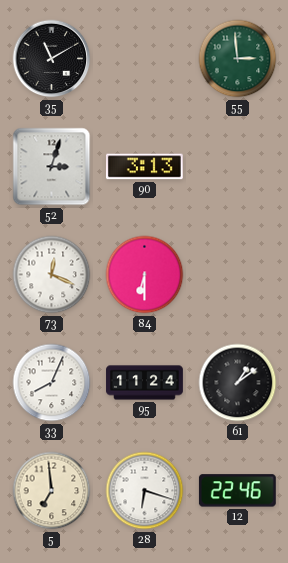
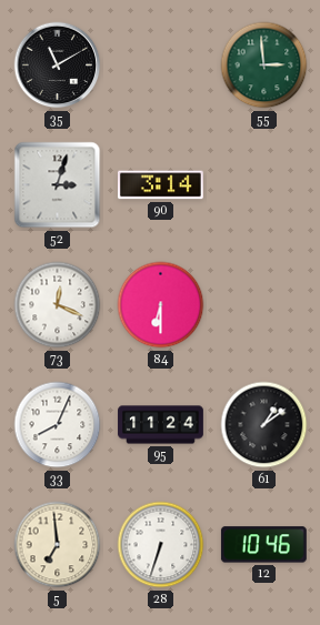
90: 3:13 -> 3:14 (160, 185)
28: 6:18 -> 6:33 (161, 545)
12: 22:46 -> 10:46 (263, 545)
